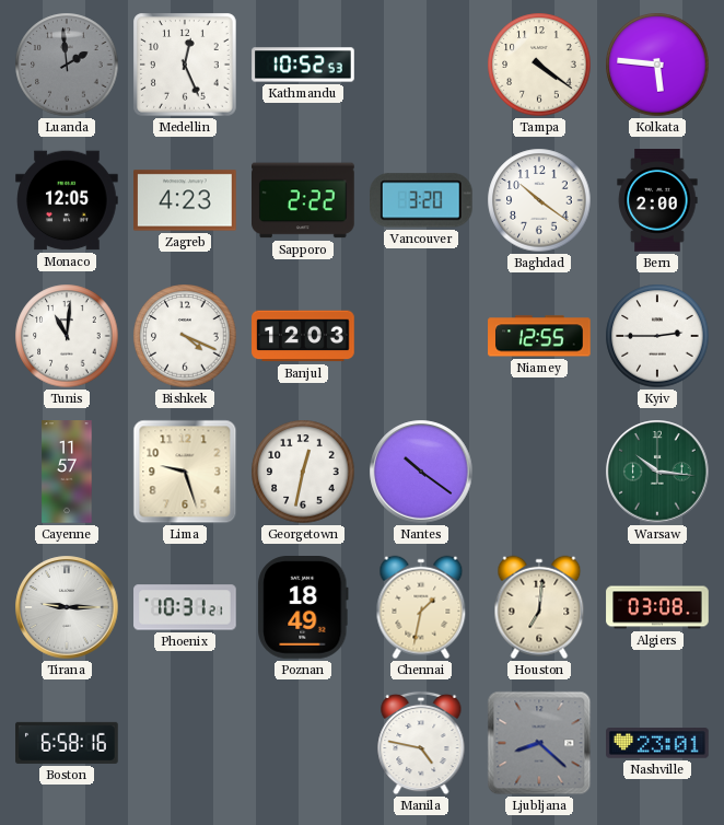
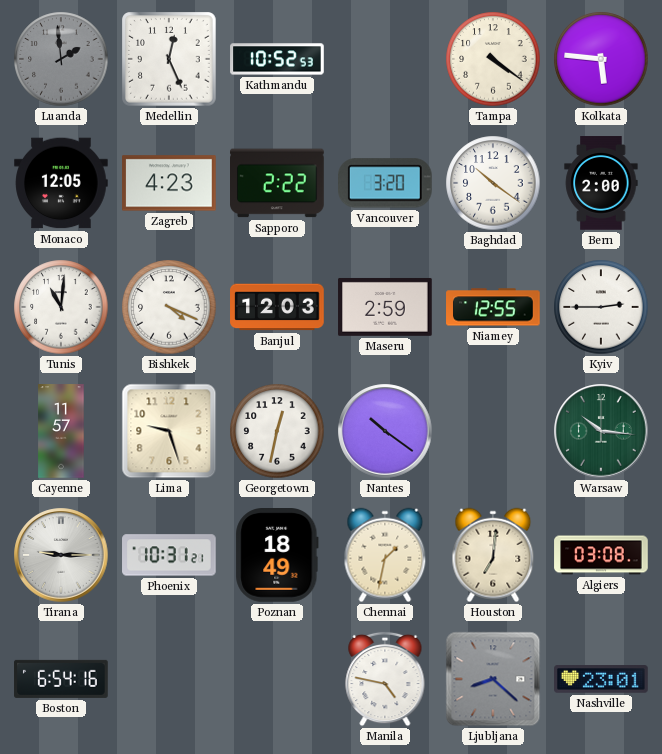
Maseru: none -> 2:59 (385, 307)
Boston: 6:58 -> 6:54 (61, 679)
